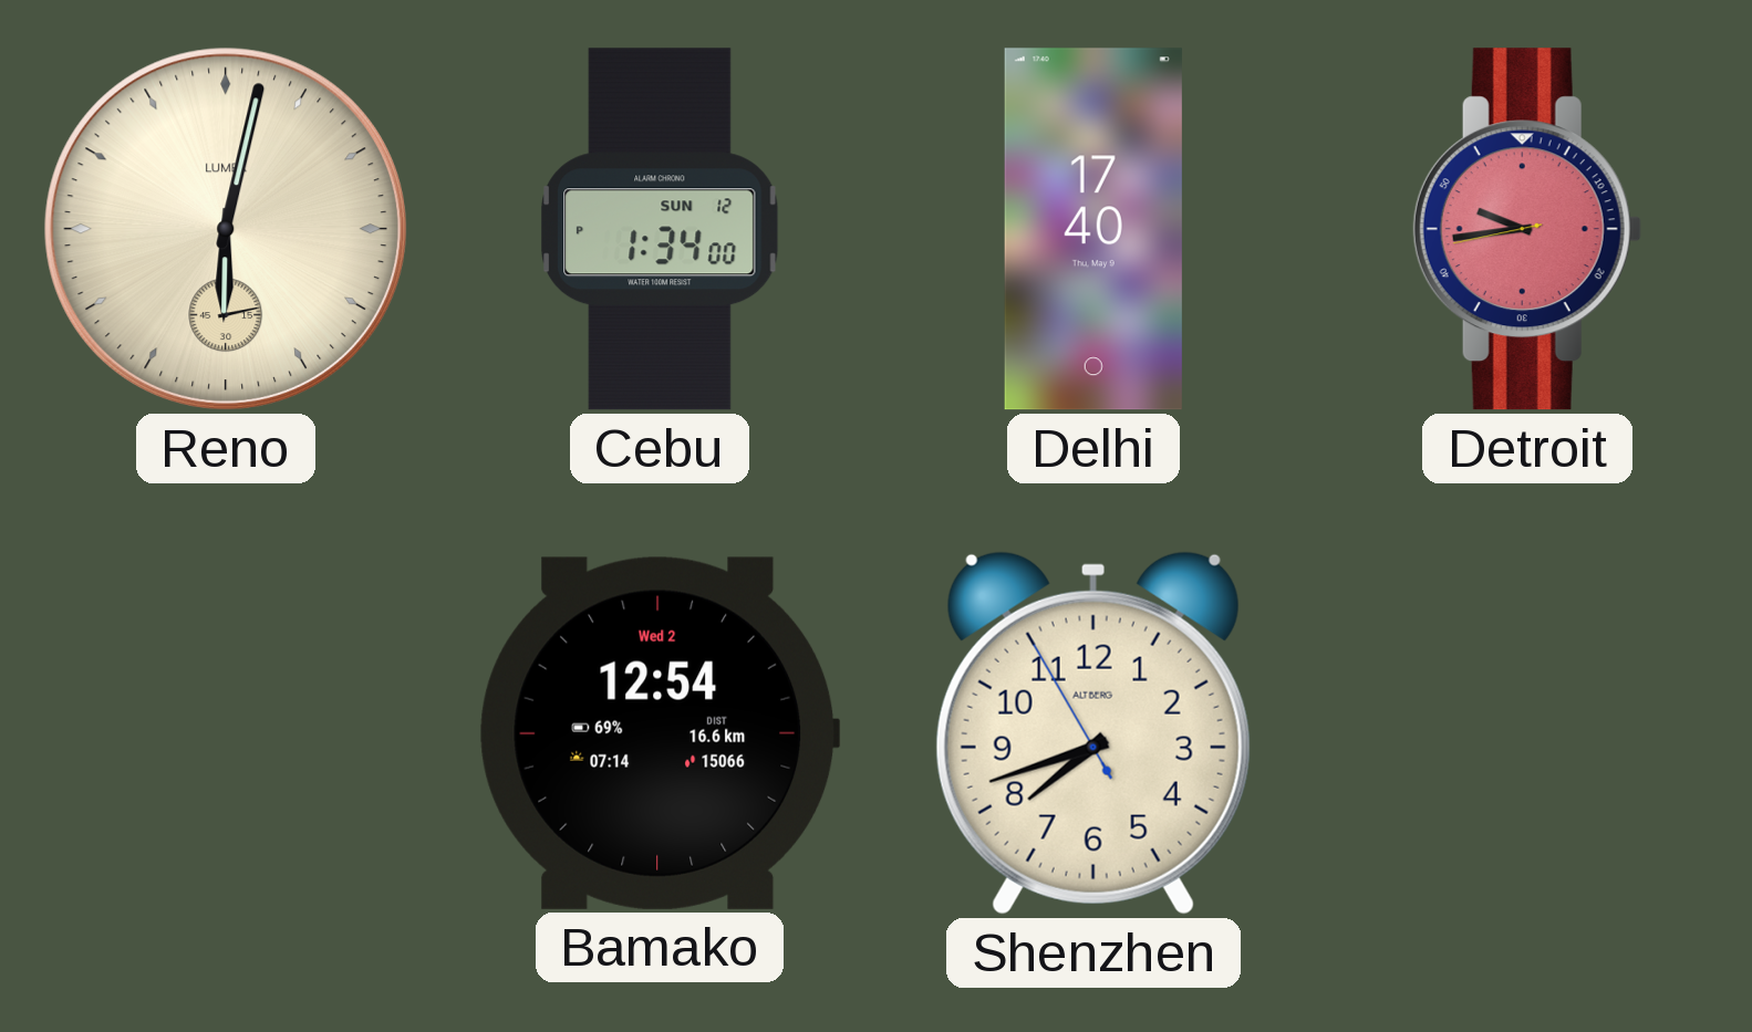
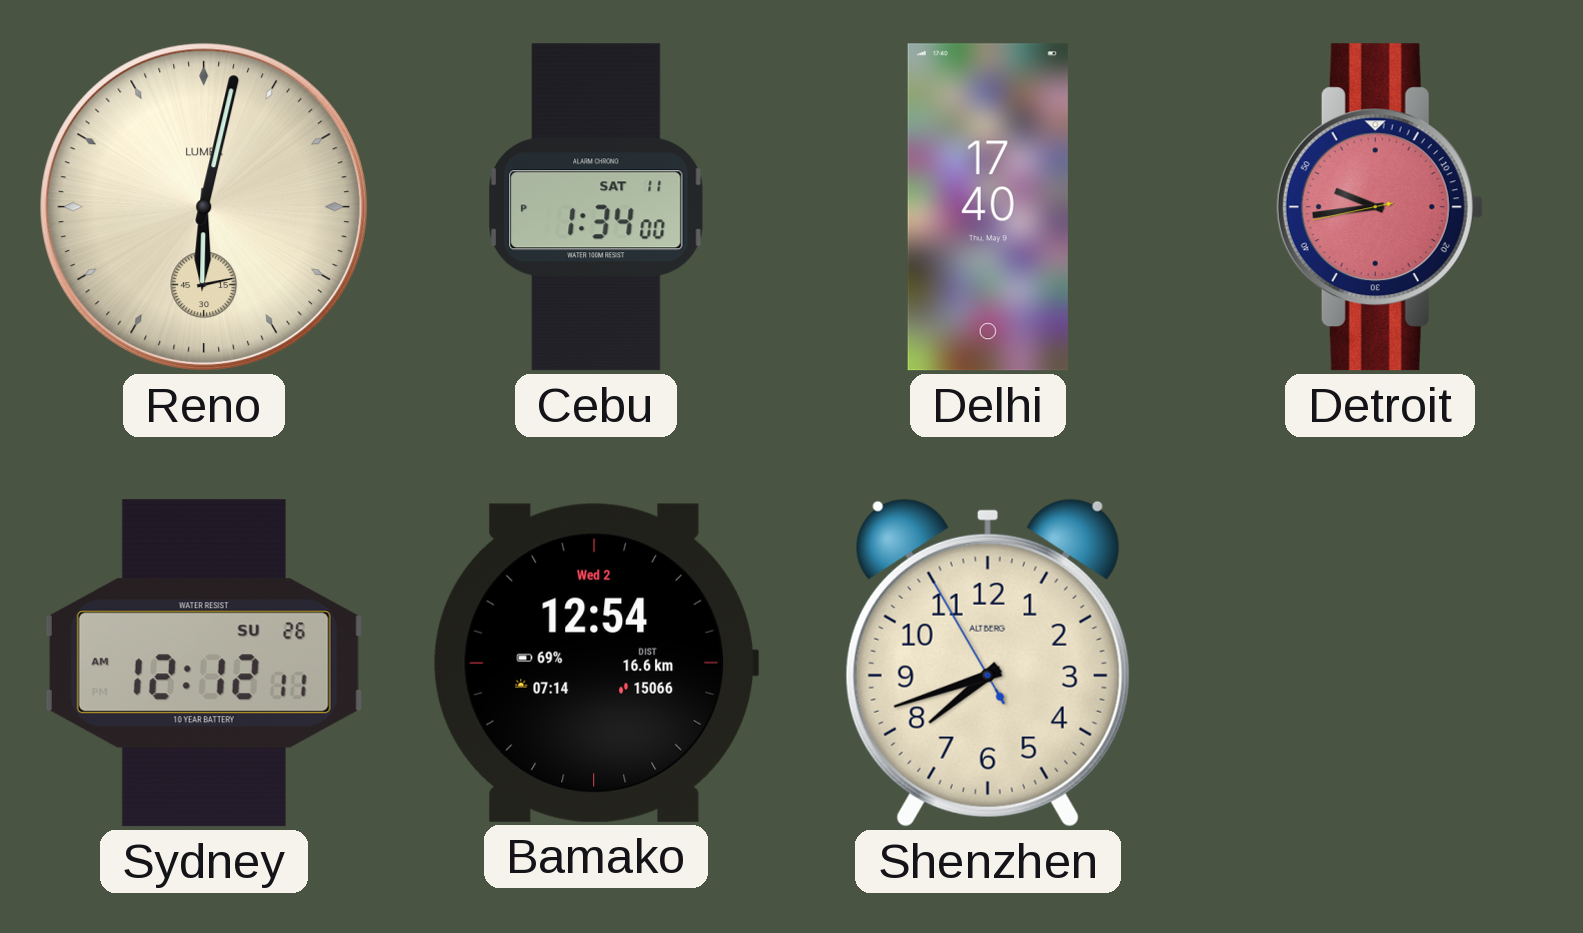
Cebu date: SUN 12 -> SAT 11 (596, 207)
Sydney: none -> 12:12 (204, 663)
